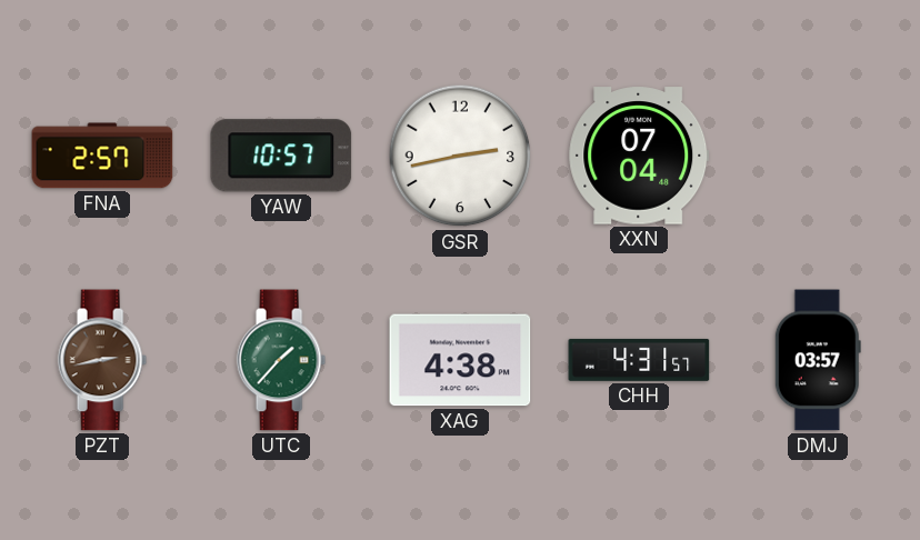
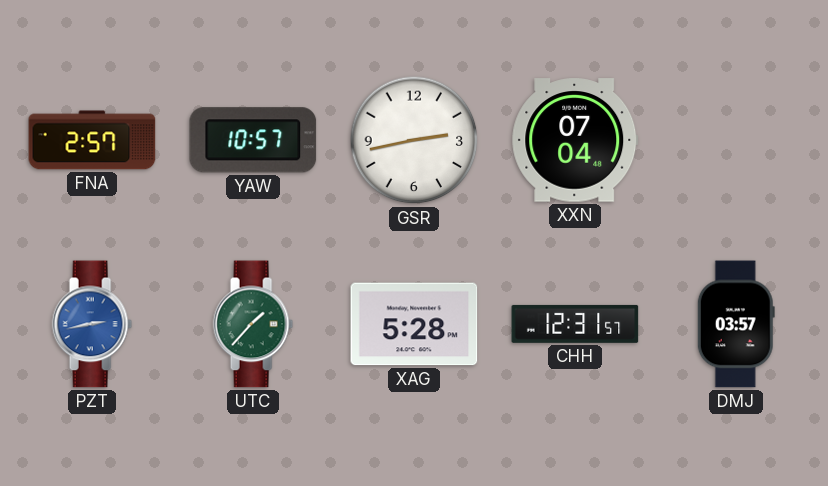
PZT dial: brown -> blue (92, 324)
XAG: 4:38 -> 5:28 (414, 324)
CHH: 4:31 -> 12:31 (575, 324)
